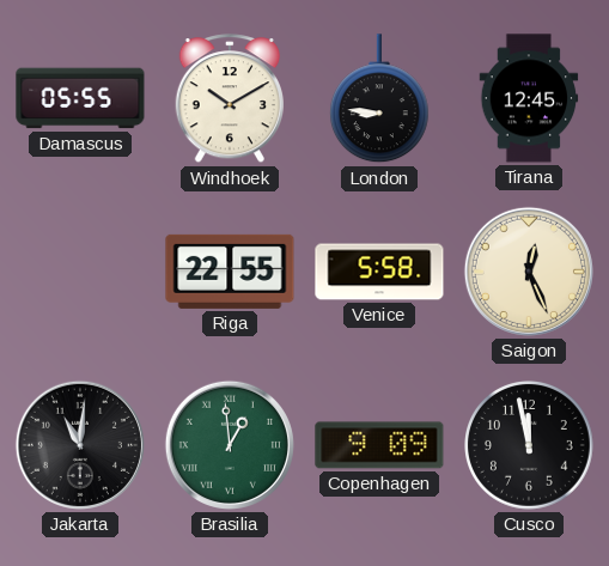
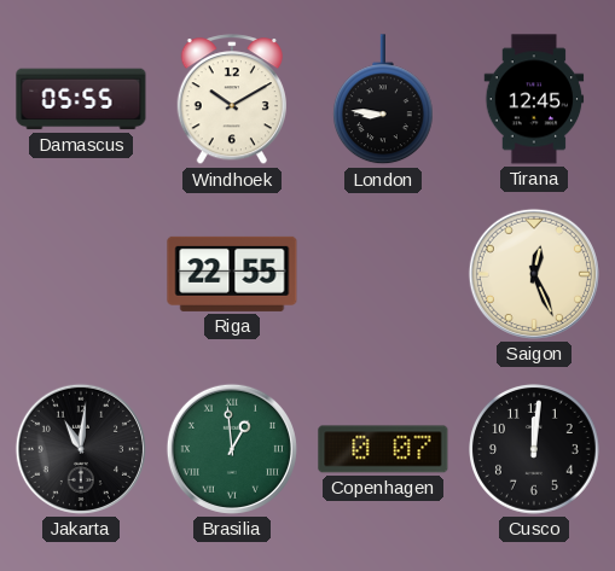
Venice: 5:58 -> none (379, 272)
Copenhagen: 9:09 -> 0:07 (383, 449)
Cusco: 11:58 -> 12:01 (535, 450)
